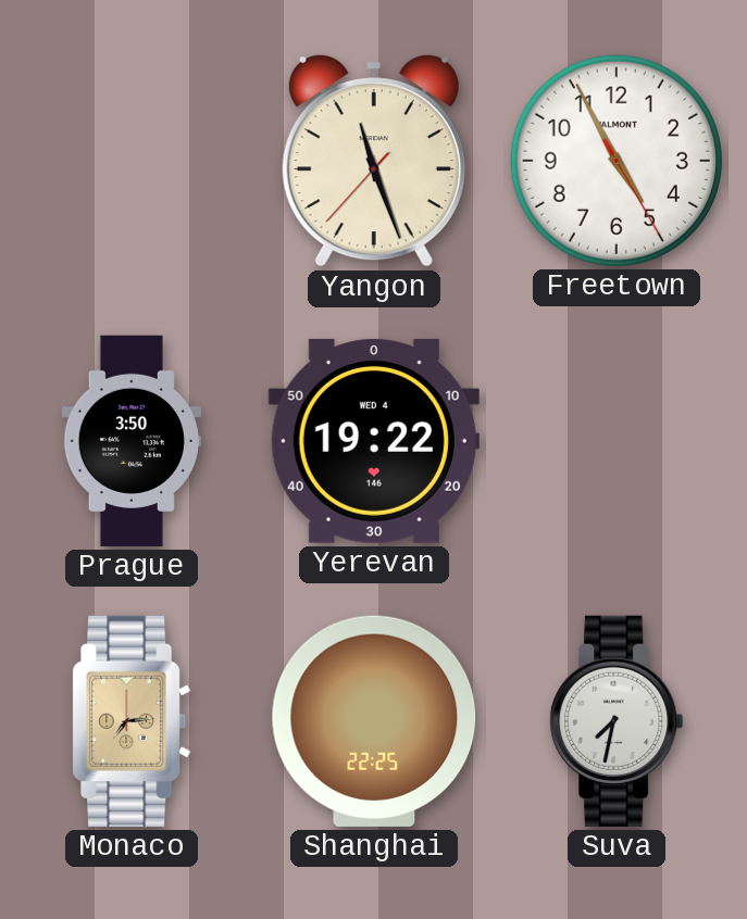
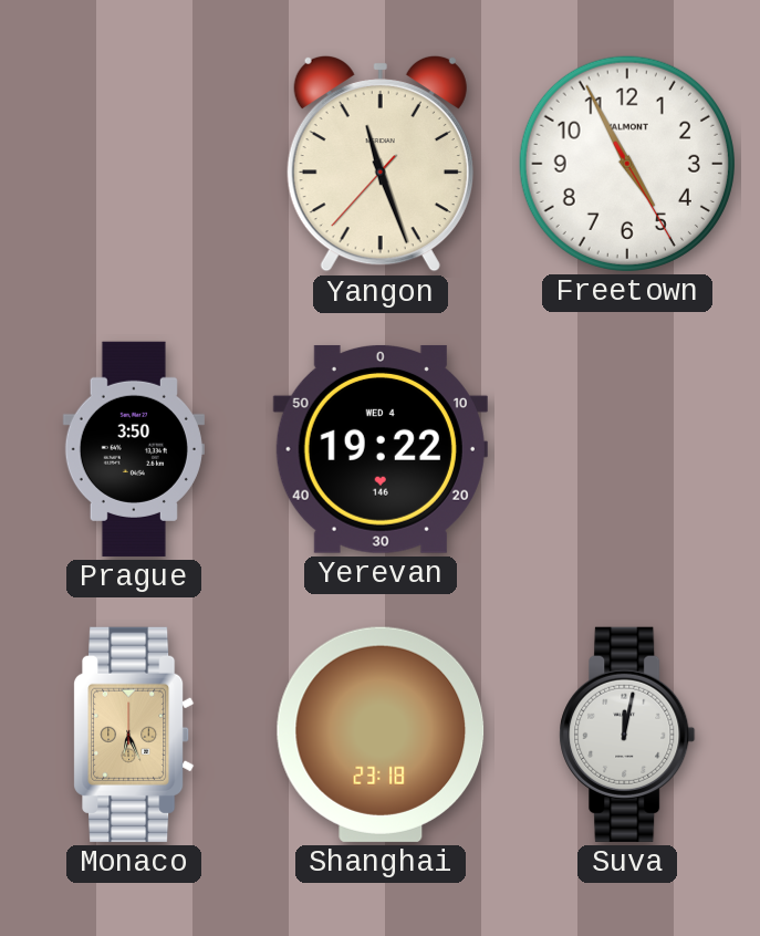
Monaco: 7:14 -> 6:26 (135, 735)
Shanghai: 22:25 -> 23:18 (381, 735)
Suva: 7:32 -> 12:02 (627, 735)
